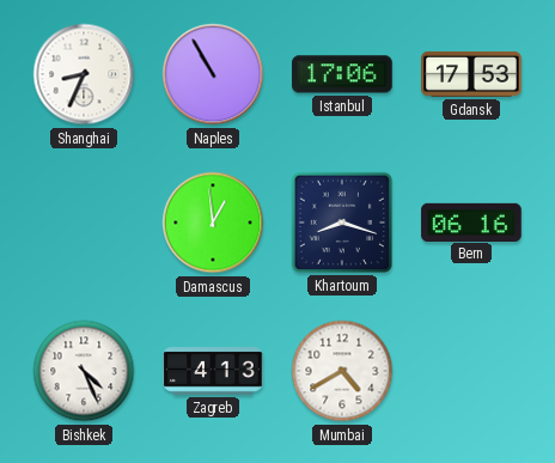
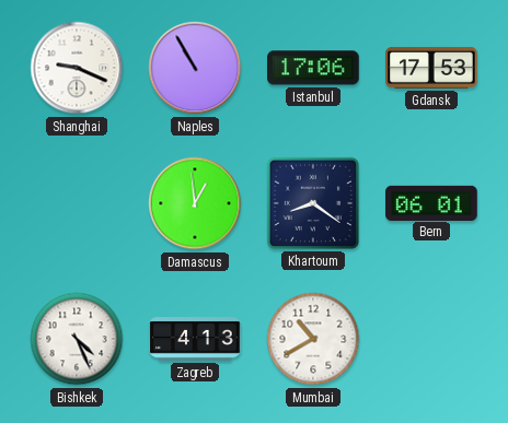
Shanghai: 8:34 -> 9:19 (77, 68)
Khartoum: 8:18 -> 8:21 (313, 203)
Bern: 06:16 -> 06:01 (431, 202)
Mumbai: 4:40 -> 10:40 (313, 339)
